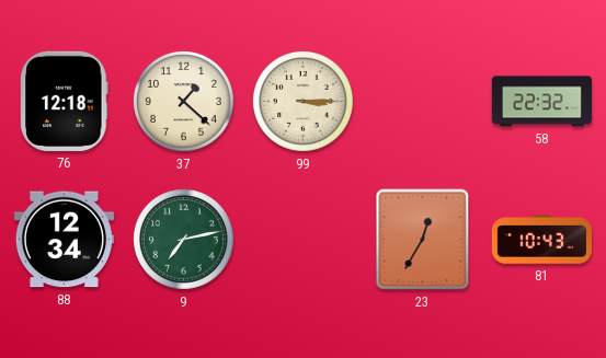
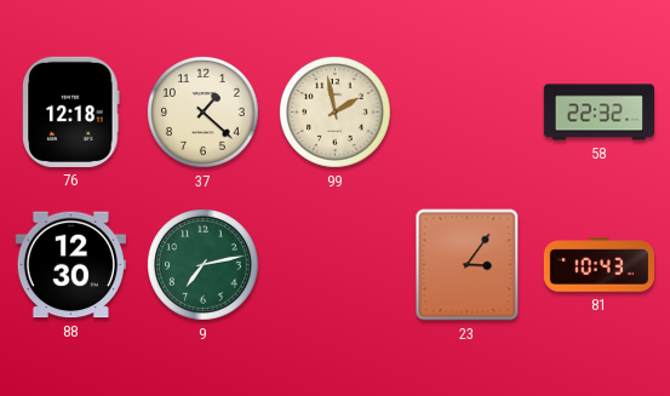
99: 3:15 -> 1:58 (334, 111)
88: 12:34 -> 12:30 (70, 265)
23: 12:35 -> 3:06 (468, 265)
